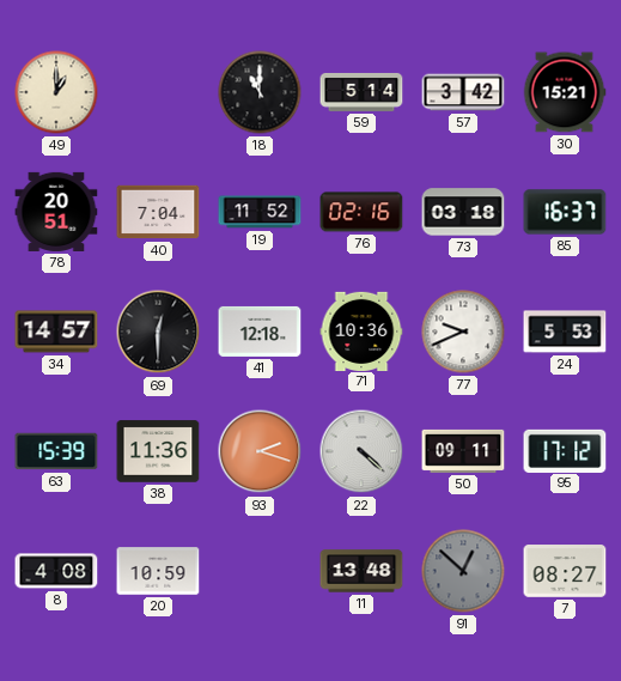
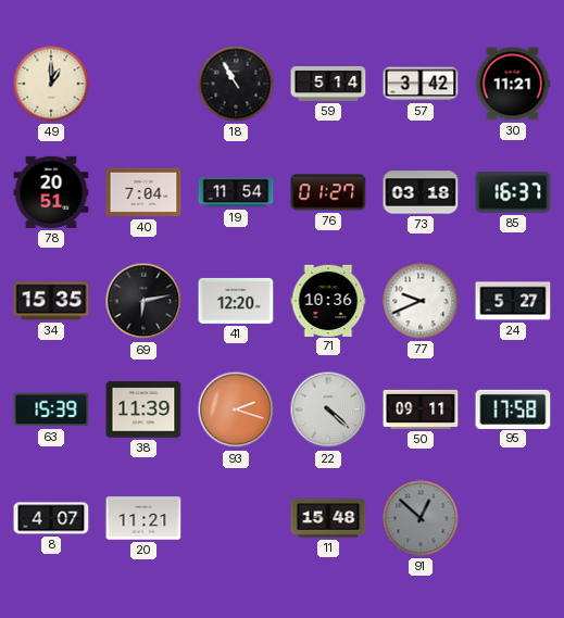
18: 11:00 -> 10:55 (236, 84)
30: 15:21 -> 11:21 (513, 84)
19: 11:52 -> 11:54 (236, 192)
76: 02:16 -> 01:27 (328, 192)
34: 14:57 -> 15:35 (51, 301)
69: 12:30 -> 6:13 (143, 301)
41: 12:18 -> 12:20 (236, 301)
24: 5:53 -> 5:27 (513, 301)
38: 11:36 -> 11:39 (143, 409)
95: 17:12 -> 17:58 (513, 408)
8: 4:08 -> 4:07 (51, 518)
20: 10:59 -> 11:21 (143, 518)
11: 13:48 -> 15:48 (328, 518)
7: 08:27 -> none (565, 571)
